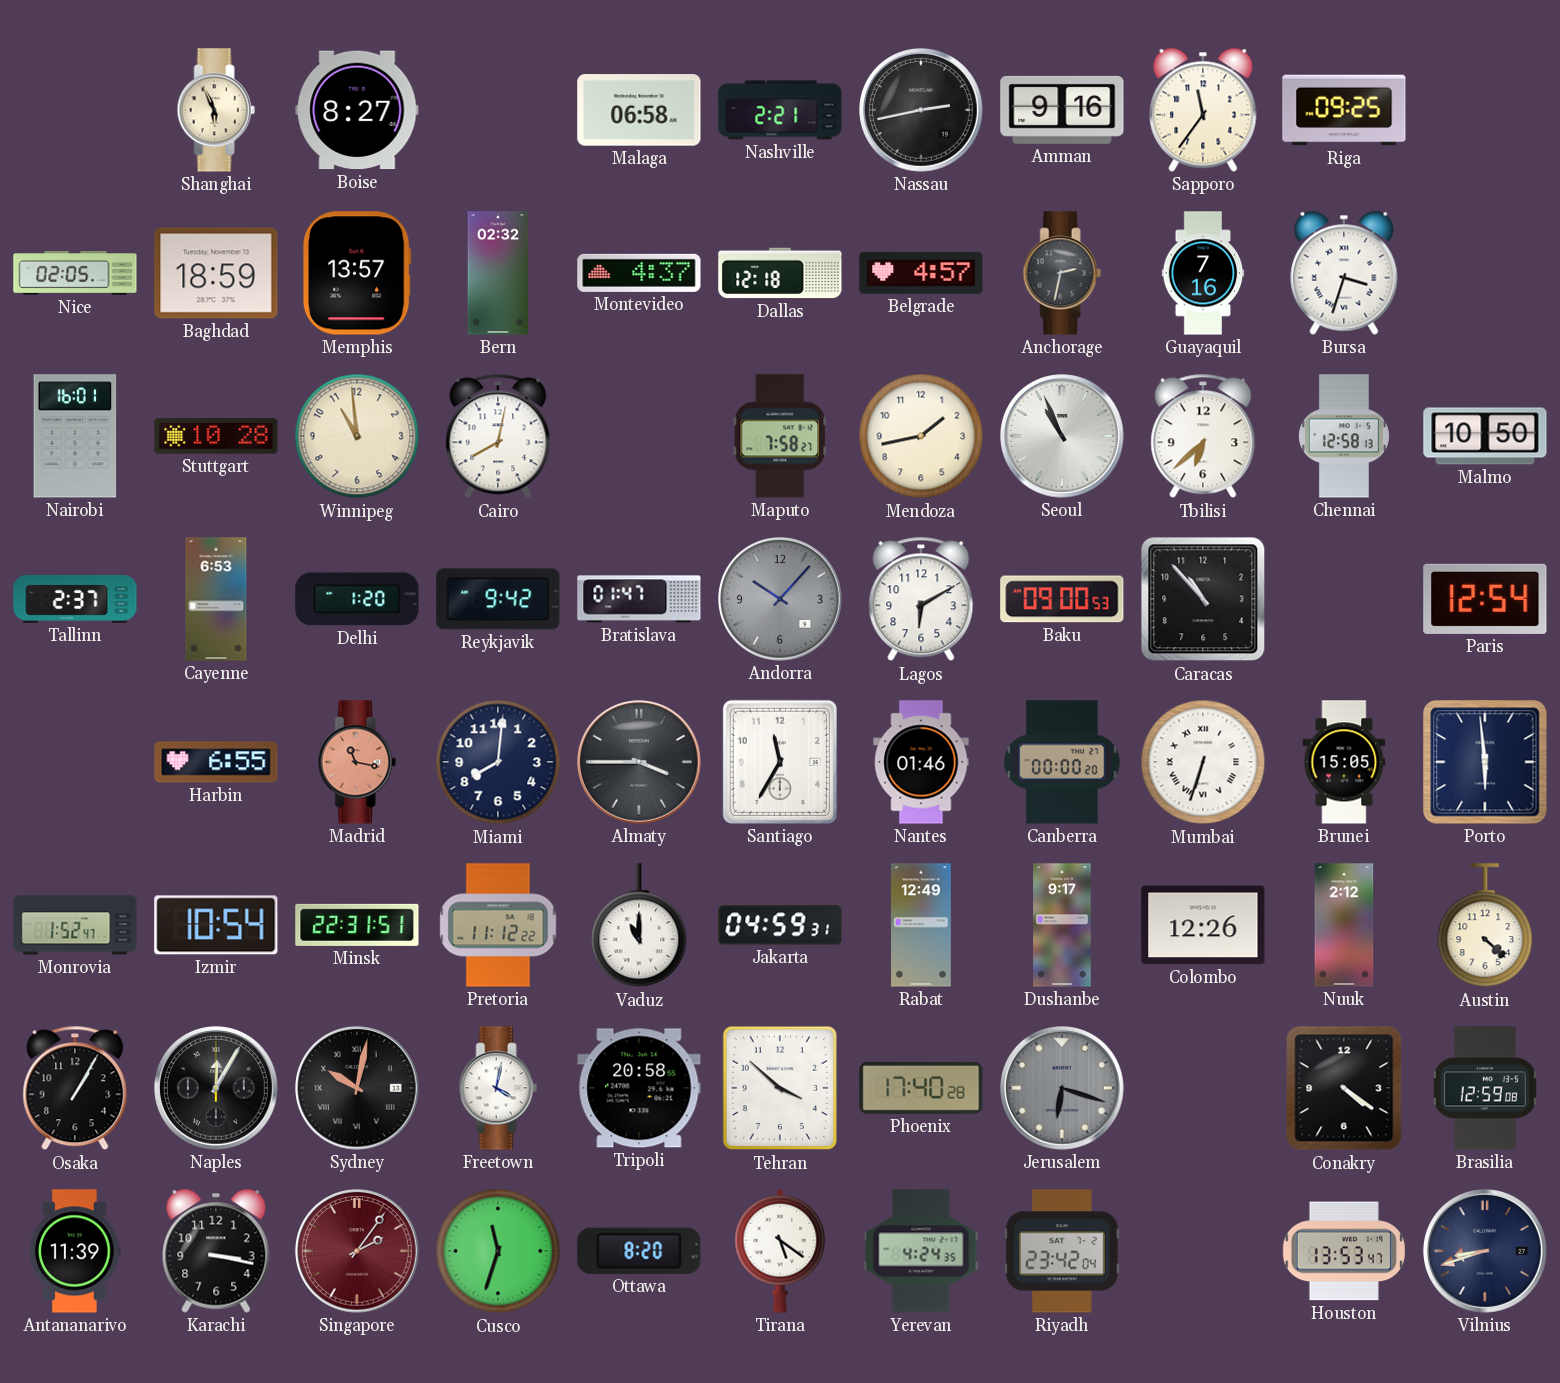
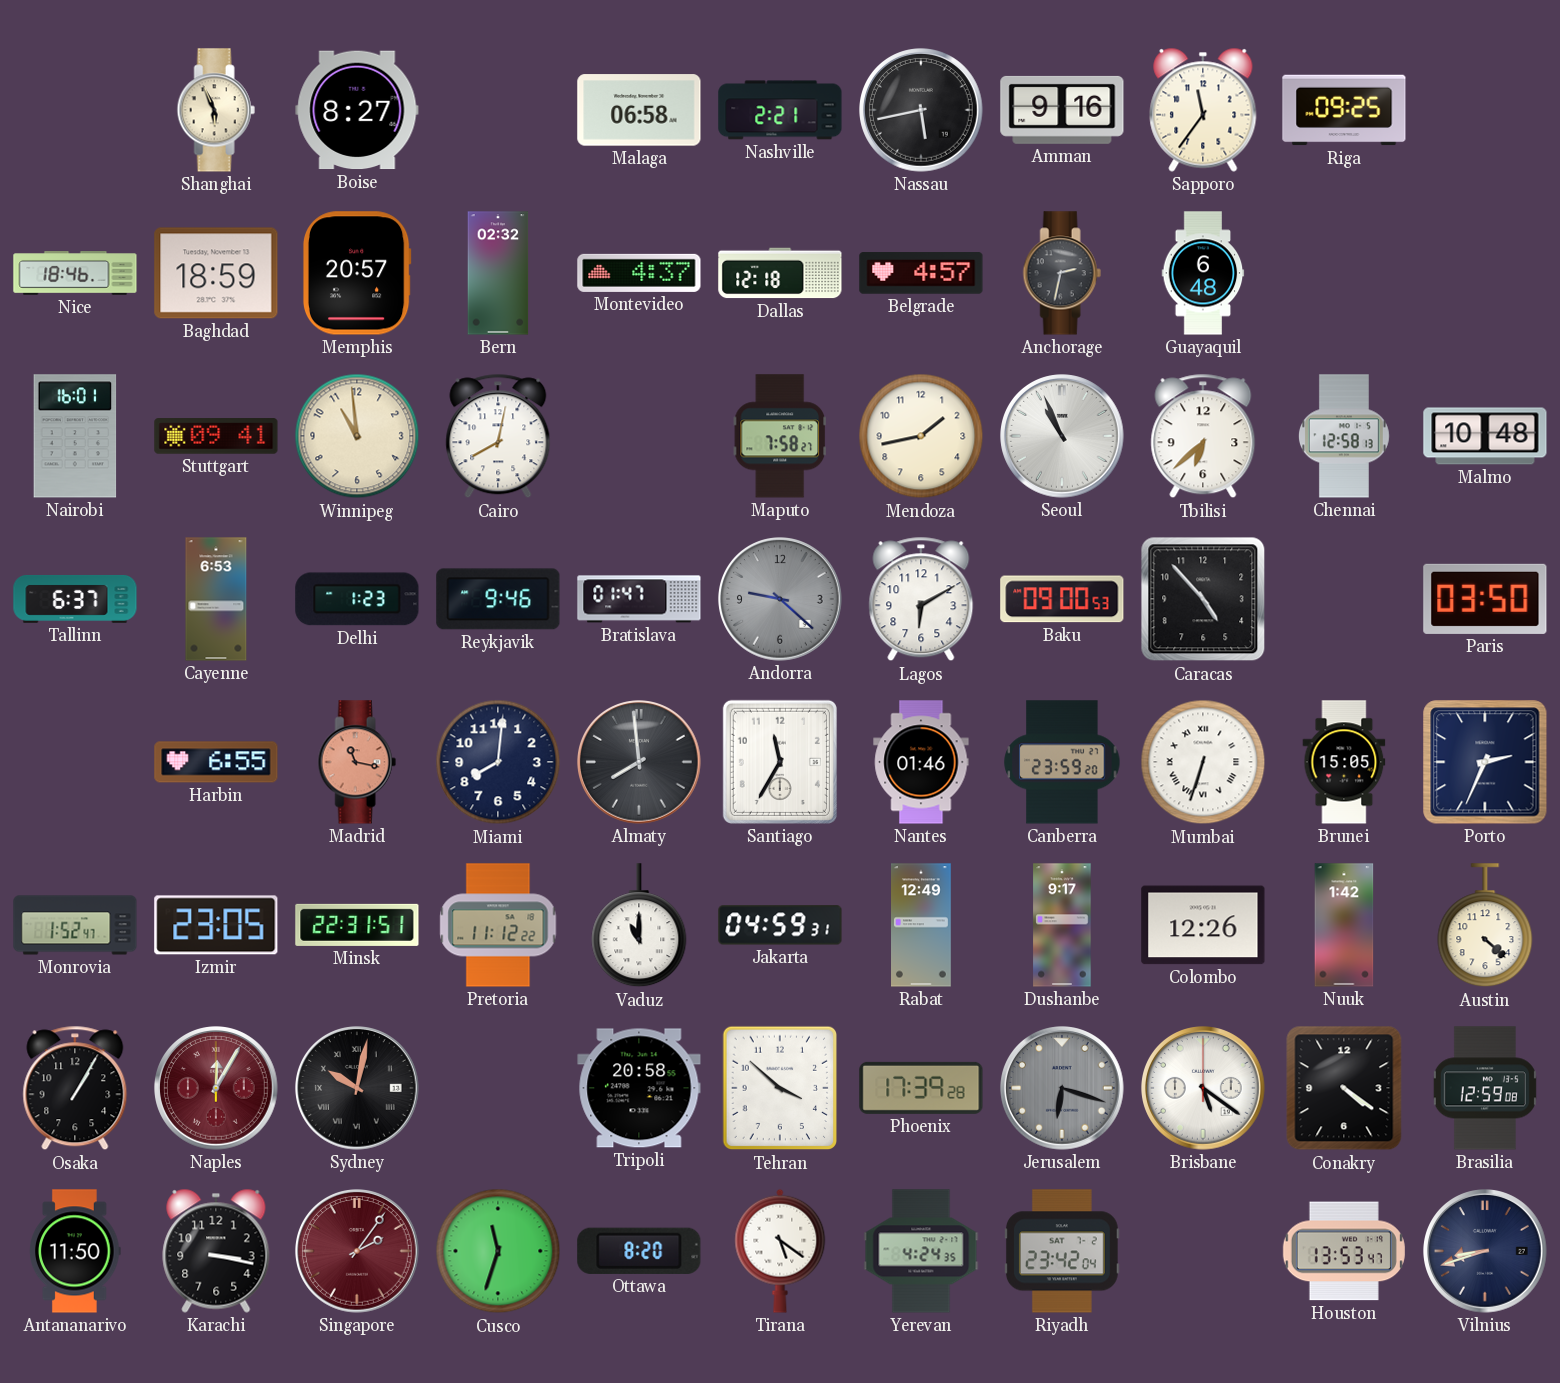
Nassau: 2:43 -> 5:43 (922, 111)
Nice: 02:05 -> 18:46 (75, 273)
Memphis: 13:57 -> 20:57 (357, 273)
Guayaquil: 7:16 -> 6:48 (1203, 273)
Bursa: 3:33 -> none (1344, 273)
Stuttgart: 10:28 -> 09:41 (216, 436)
Malmo: 10:50 -> 10:48 (1485, 436)
Tallinn: 2:37 -> 6:37 (75, 599)
Delhi: 1:20 -> 1:23 (357, 599)
Reykjavik: 9:42 -> 9:46 (498, 599)
Andorra: 10:07 -> 9:22 (781, 600)
Caracas: 10:53 -> 4:53 (1203, 599)
Paris: 12:54 -> 03:50 (1485, 599)
Almaty: 3:45 -> 7:59 (640, 763)
Canberra: 00:00 -> 23:59 (1062, 762)
Porto: 5:59 -> 2:34 (1485, 762)
Izmir: 10:54 -> 23:05 (216, 925)
Nuuk: 2:12 -> 1:42 (1344, 925)
Naples dial: black -> burgundy (217, 1089)
Freetown: 4:02 -> none (498, 1088)
Phoenix: 17:40 -> 17:39 (921, 1088)
Brisbane: none -> 5:21 (1204, 1089)
Antananarivo: 11:39 -> 11:50 (76, 1251)
